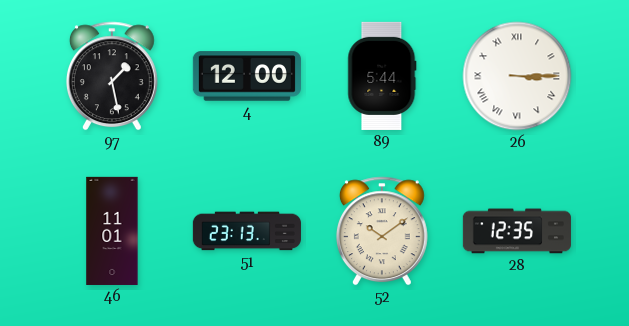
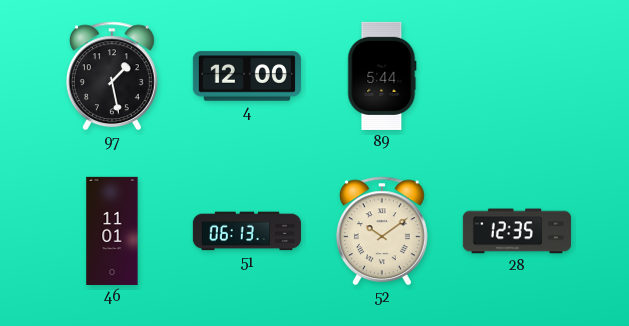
26: 3:15 -> none (517, 76)
51: 23:13 -> 06:13 (247, 231)
